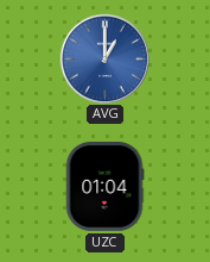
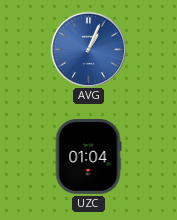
AVG: 1:00 -> 1:04 (88, 49)
